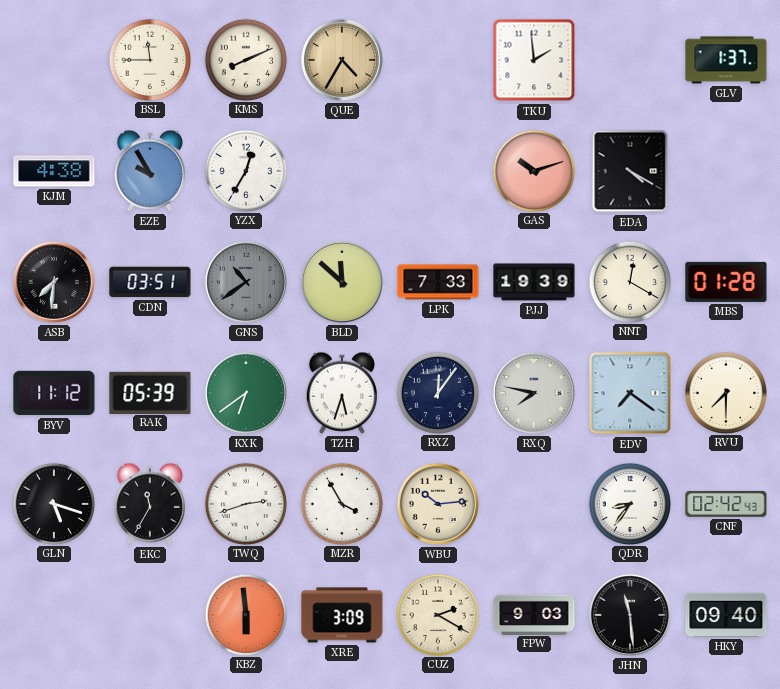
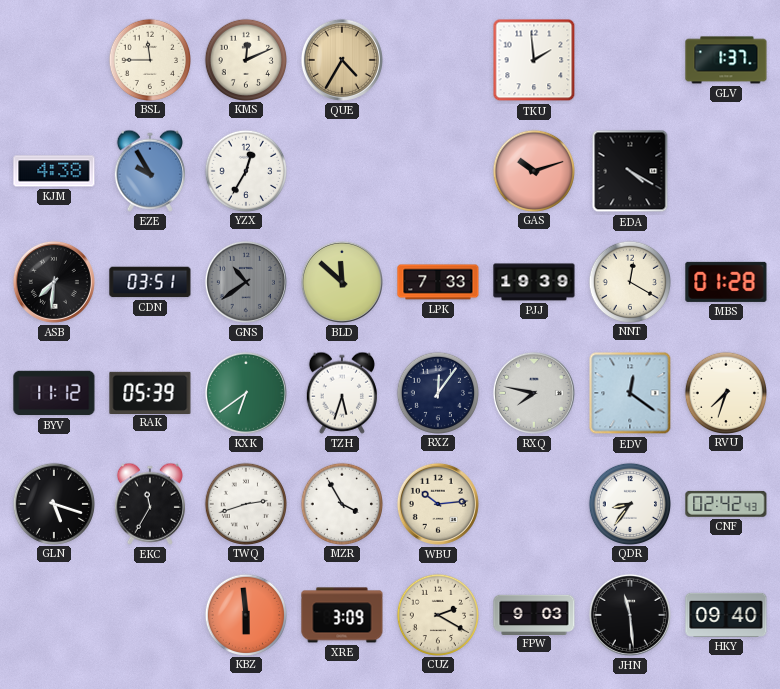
KMS: 8:11 -> 12:11 (245, 59)
EDV: 7:21 -> 12:21 (630, 393)
RVU: 7:30 -> 7:33 (725, 392)
